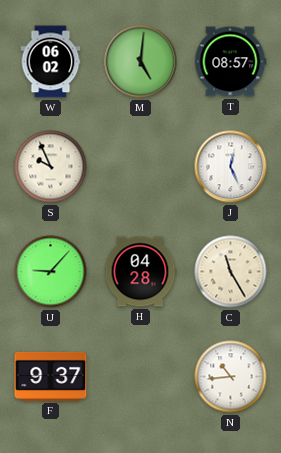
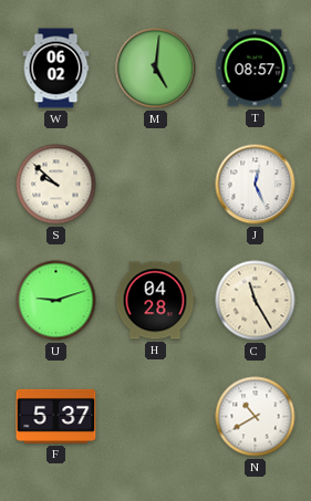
S: 9:56 -> 9:52 (56, 185)
U: 9:07 -> 9:12 (56, 301)
F: 9:37 -> 5:37 (56, 416)
N: 10:44 -> 10:40 (256, 417)
